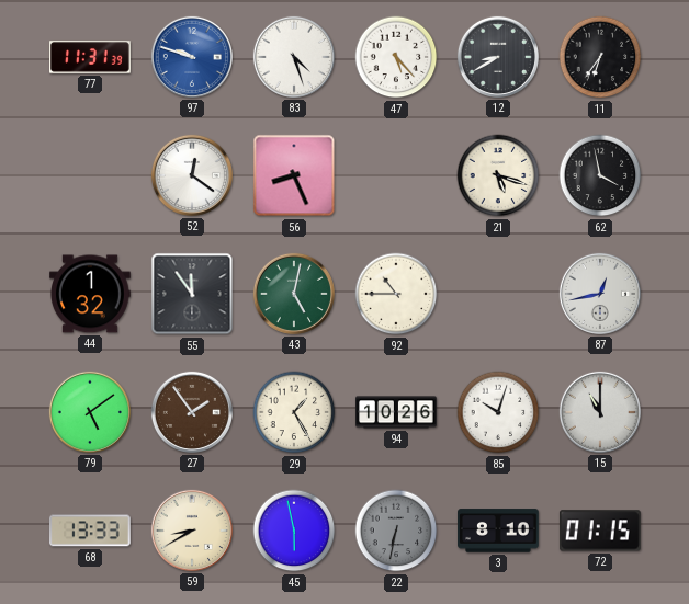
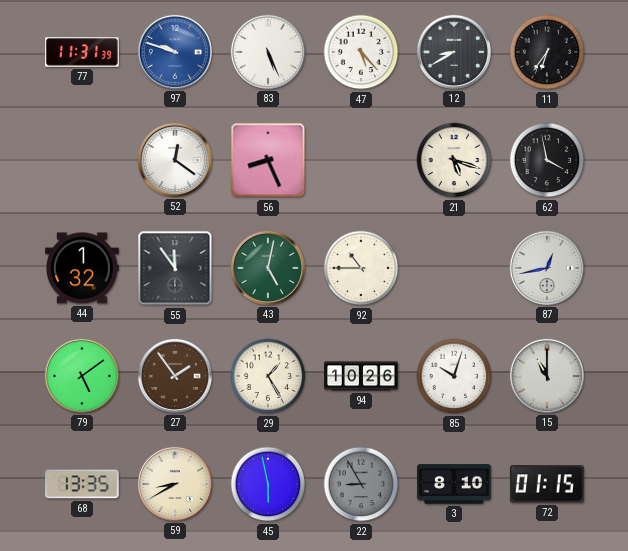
83: 4:27 -> 5:26 (268, 52)
68: 13:33 -> 13:35 (82, 484)
22: 6:32 -> 8:55 (361, 484)
